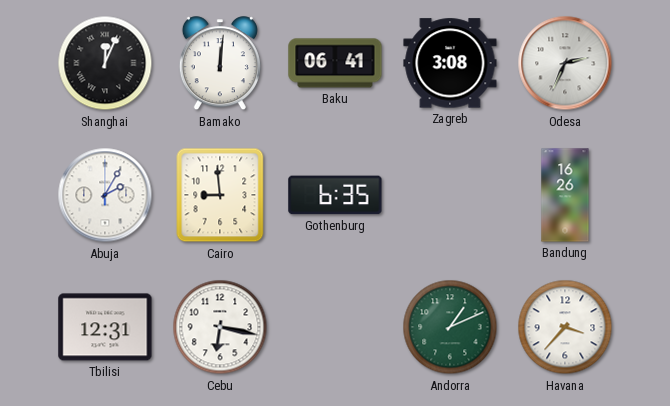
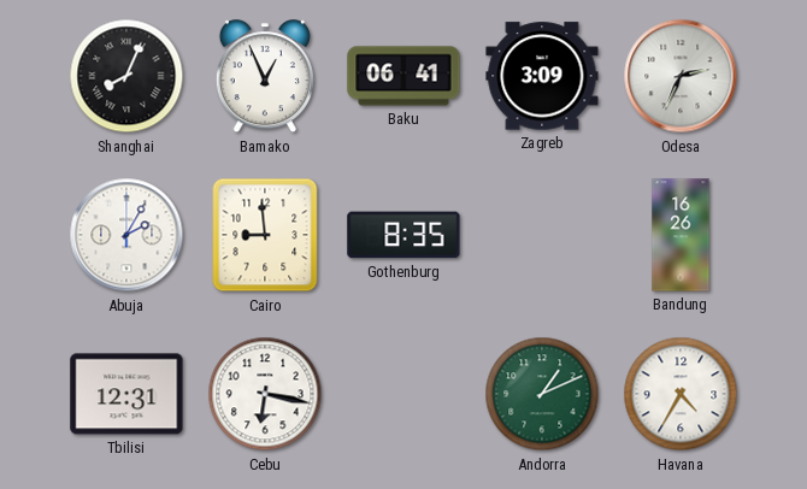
Shanghai: 12:04 -> 8:04 (126, 76)
Bamako: 12:01 -> 12:56 (265, 77)
Zagreb: 3:08 -> 3:09 (542, 76)
Gothenburg: 6:35 -> 8:35 (403, 235)
Havana: 3:37 -> 4:35 (681, 394)
